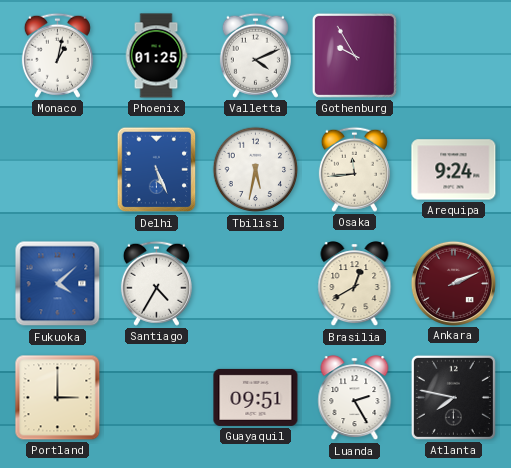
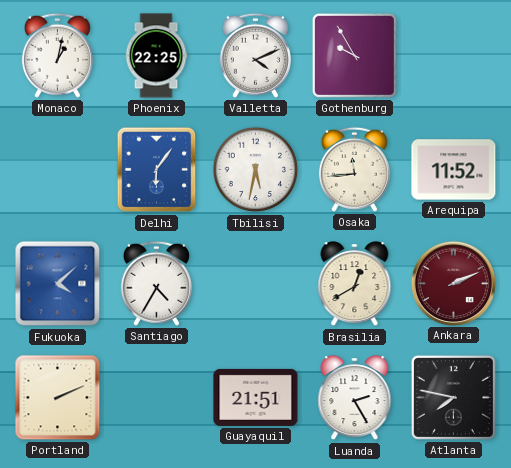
Phoenix: 01:25 -> 22:25 (156, 56)
Delhi: 5:26 -> 6:06 (157, 170)
Arequipa: 9:24 -> 11:52 (454, 170)
Portland: 3:00 -> 2:11 (58, 398)
Guayaquil: 09:51 -> 21:51 (256, 397)
